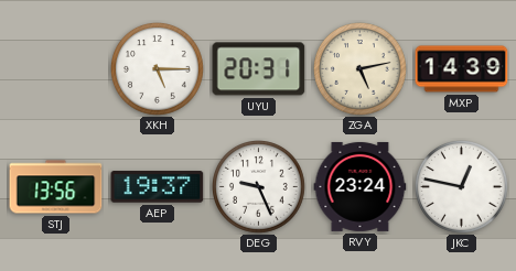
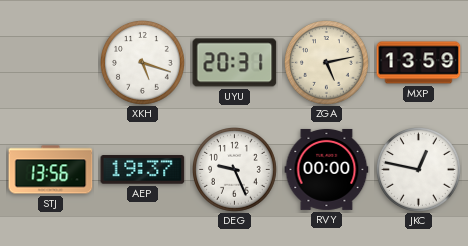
XKH: 5:15 -> 5:18 (143, 63)
MXP: 14:39 -> 13:59 (419, 63)
RVY: 23:24 -> 00:00 (327, 169)
